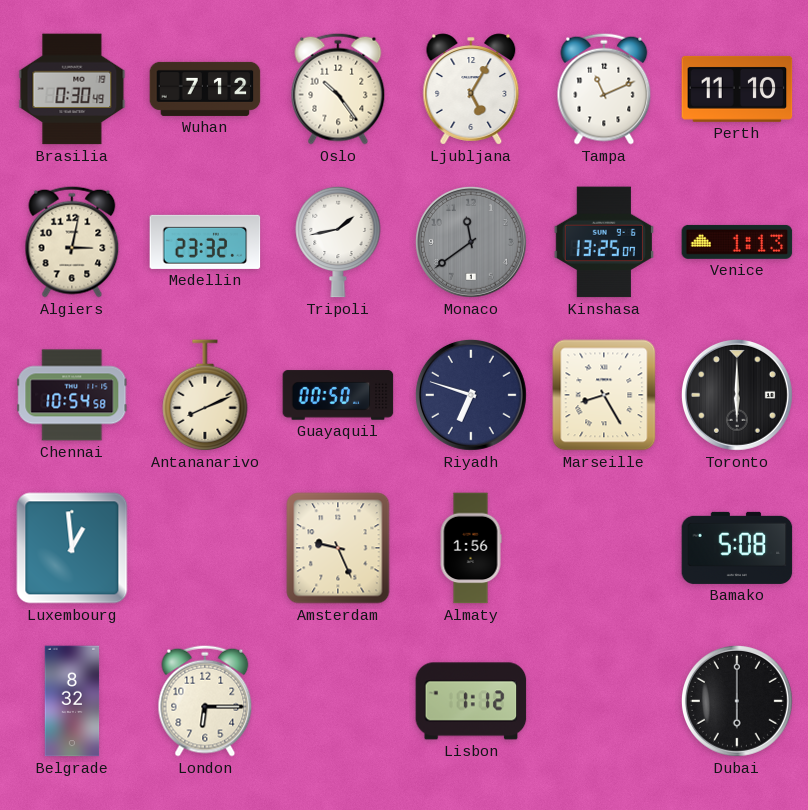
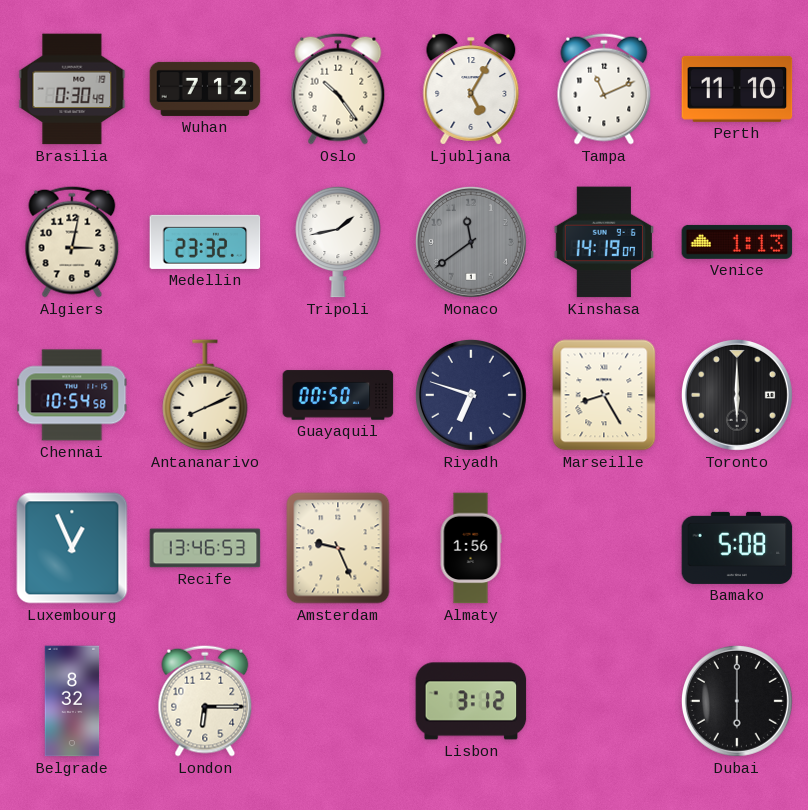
Kinshasa: 13:25 -> 14:19 (604, 242)
Luxembourg: 12:59 -> 12:56 (72, 548)
Recife: none -> 13:46 (205, 548)
Lisbon: 1:12 -> 3:12 (471, 701)
